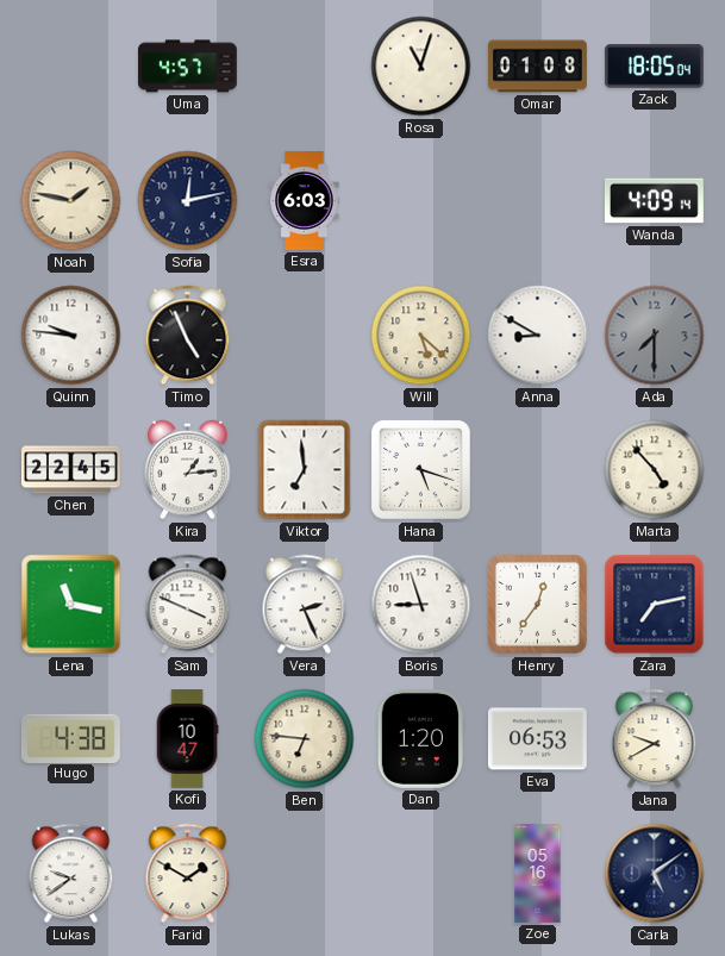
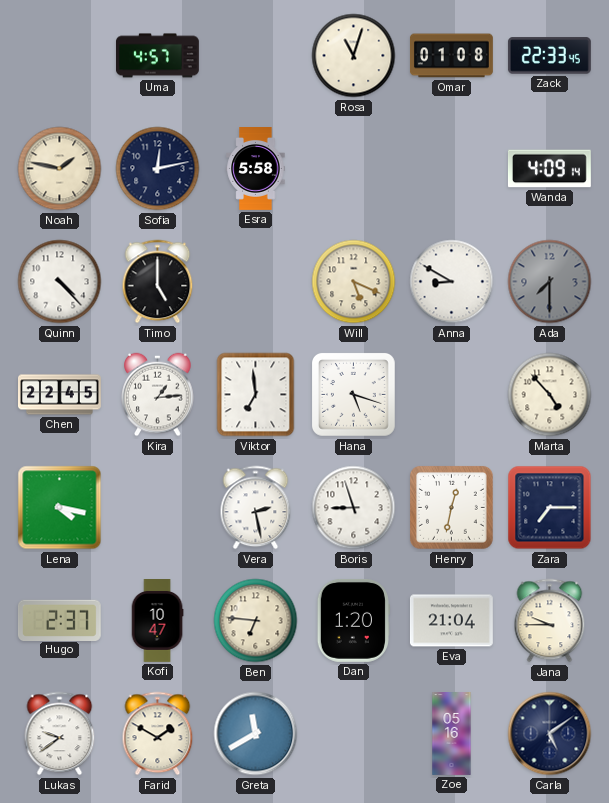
Zack: 18:05 -> 22:33 (549, 56)
Esra: 6:03 -> 5:58 (256, 169)
Quinn: 9:46 -> 4:23 (60, 282)
Timo: 4:56 -> 5:00 (158, 282)
Will: 5:22 -> 5:19 (354, 282)
Lena: 11:17 -> 4:17 (60, 508)
Sam: 3:49 -> none (188, 605)
Vera: 2:26 -> 2:28 (256, 508)
Henry: 12:36 -> 12:32 (451, 507)
Zara: 7:13 -> 7:15 (550, 508)
Hugo: 4:38 -> 2:37 (59, 620)
Eva: 06:53 -> 21:04 (451, 621)
Jana: 9:40 -> 9:45 (550, 621)
Greta: none -> 11:40 (256, 734)
